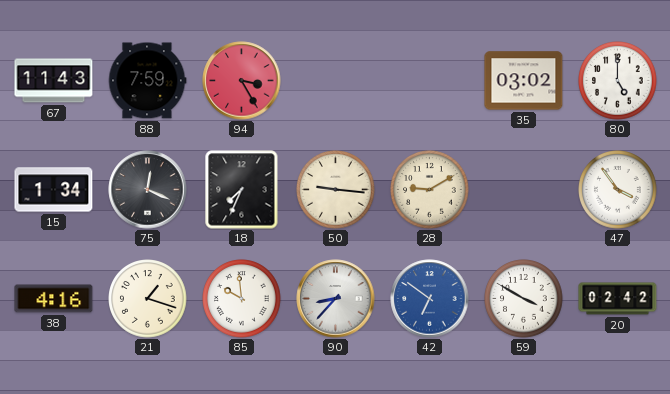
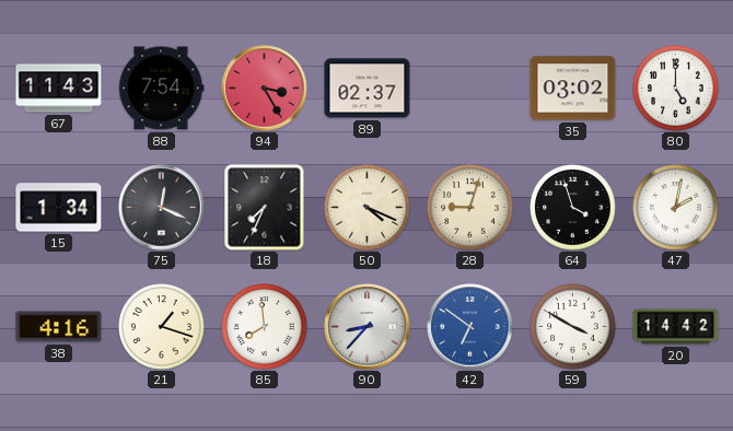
88: 7:59 -> 7:54 (161, 89)
89: none -> 02:37 (368, 89)
50: 9:16 -> 4:19 (368, 208)
28: 9:10 -> 9:03 (470, 208)
64: none -> 3:57 (573, 208)
47: 3:54 -> 2:02 (676, 208)
85: 9:59 -> 7:59 (265, 327)
20: 02:42 -> 14:42 (676, 327)
